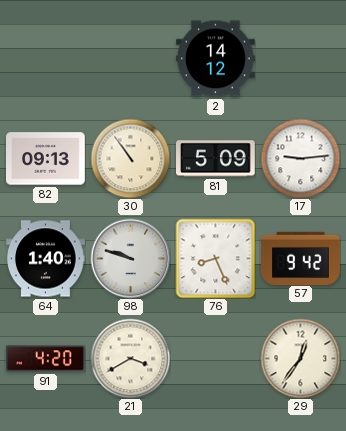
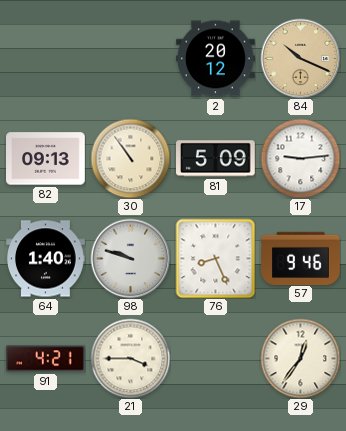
2: 14:12 -> 20:12 (216, 59)
84: none -> 10:19 (300, 58)
57: 9:42 -> 9:46 (301, 258)
91: 4:20 -> 4:21 (46, 359)
21: 3:40 -> 3:45 (130, 358)
